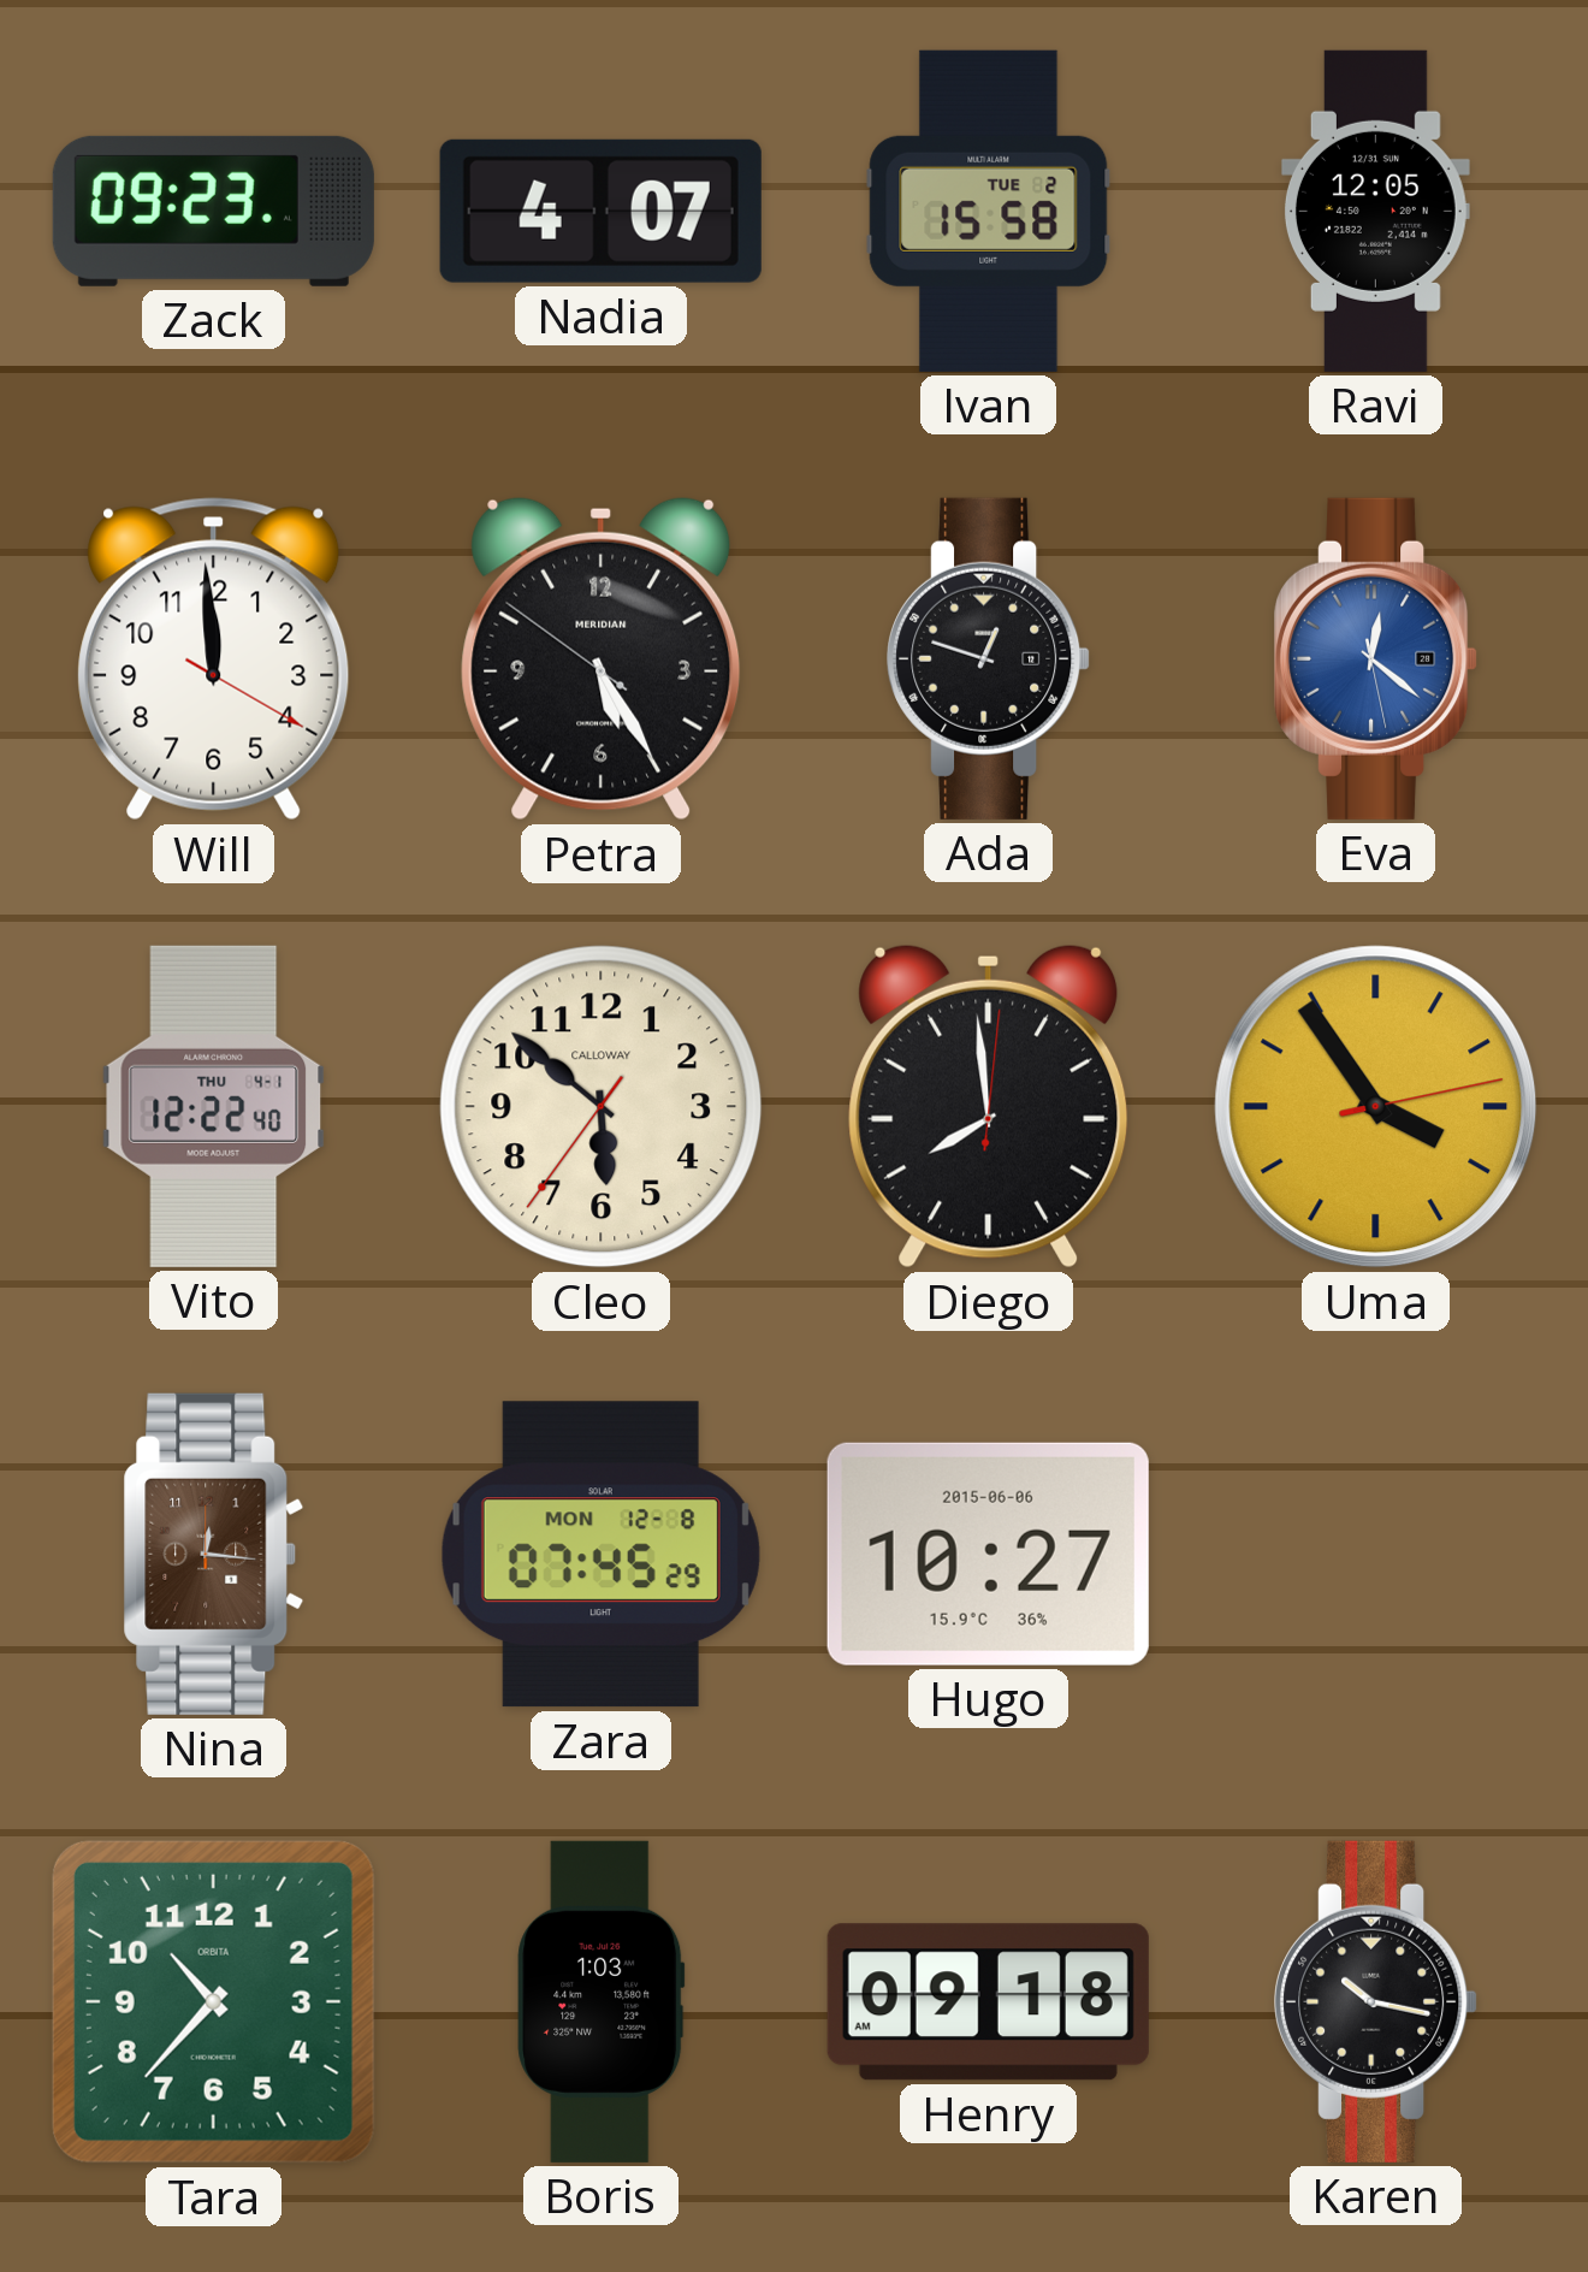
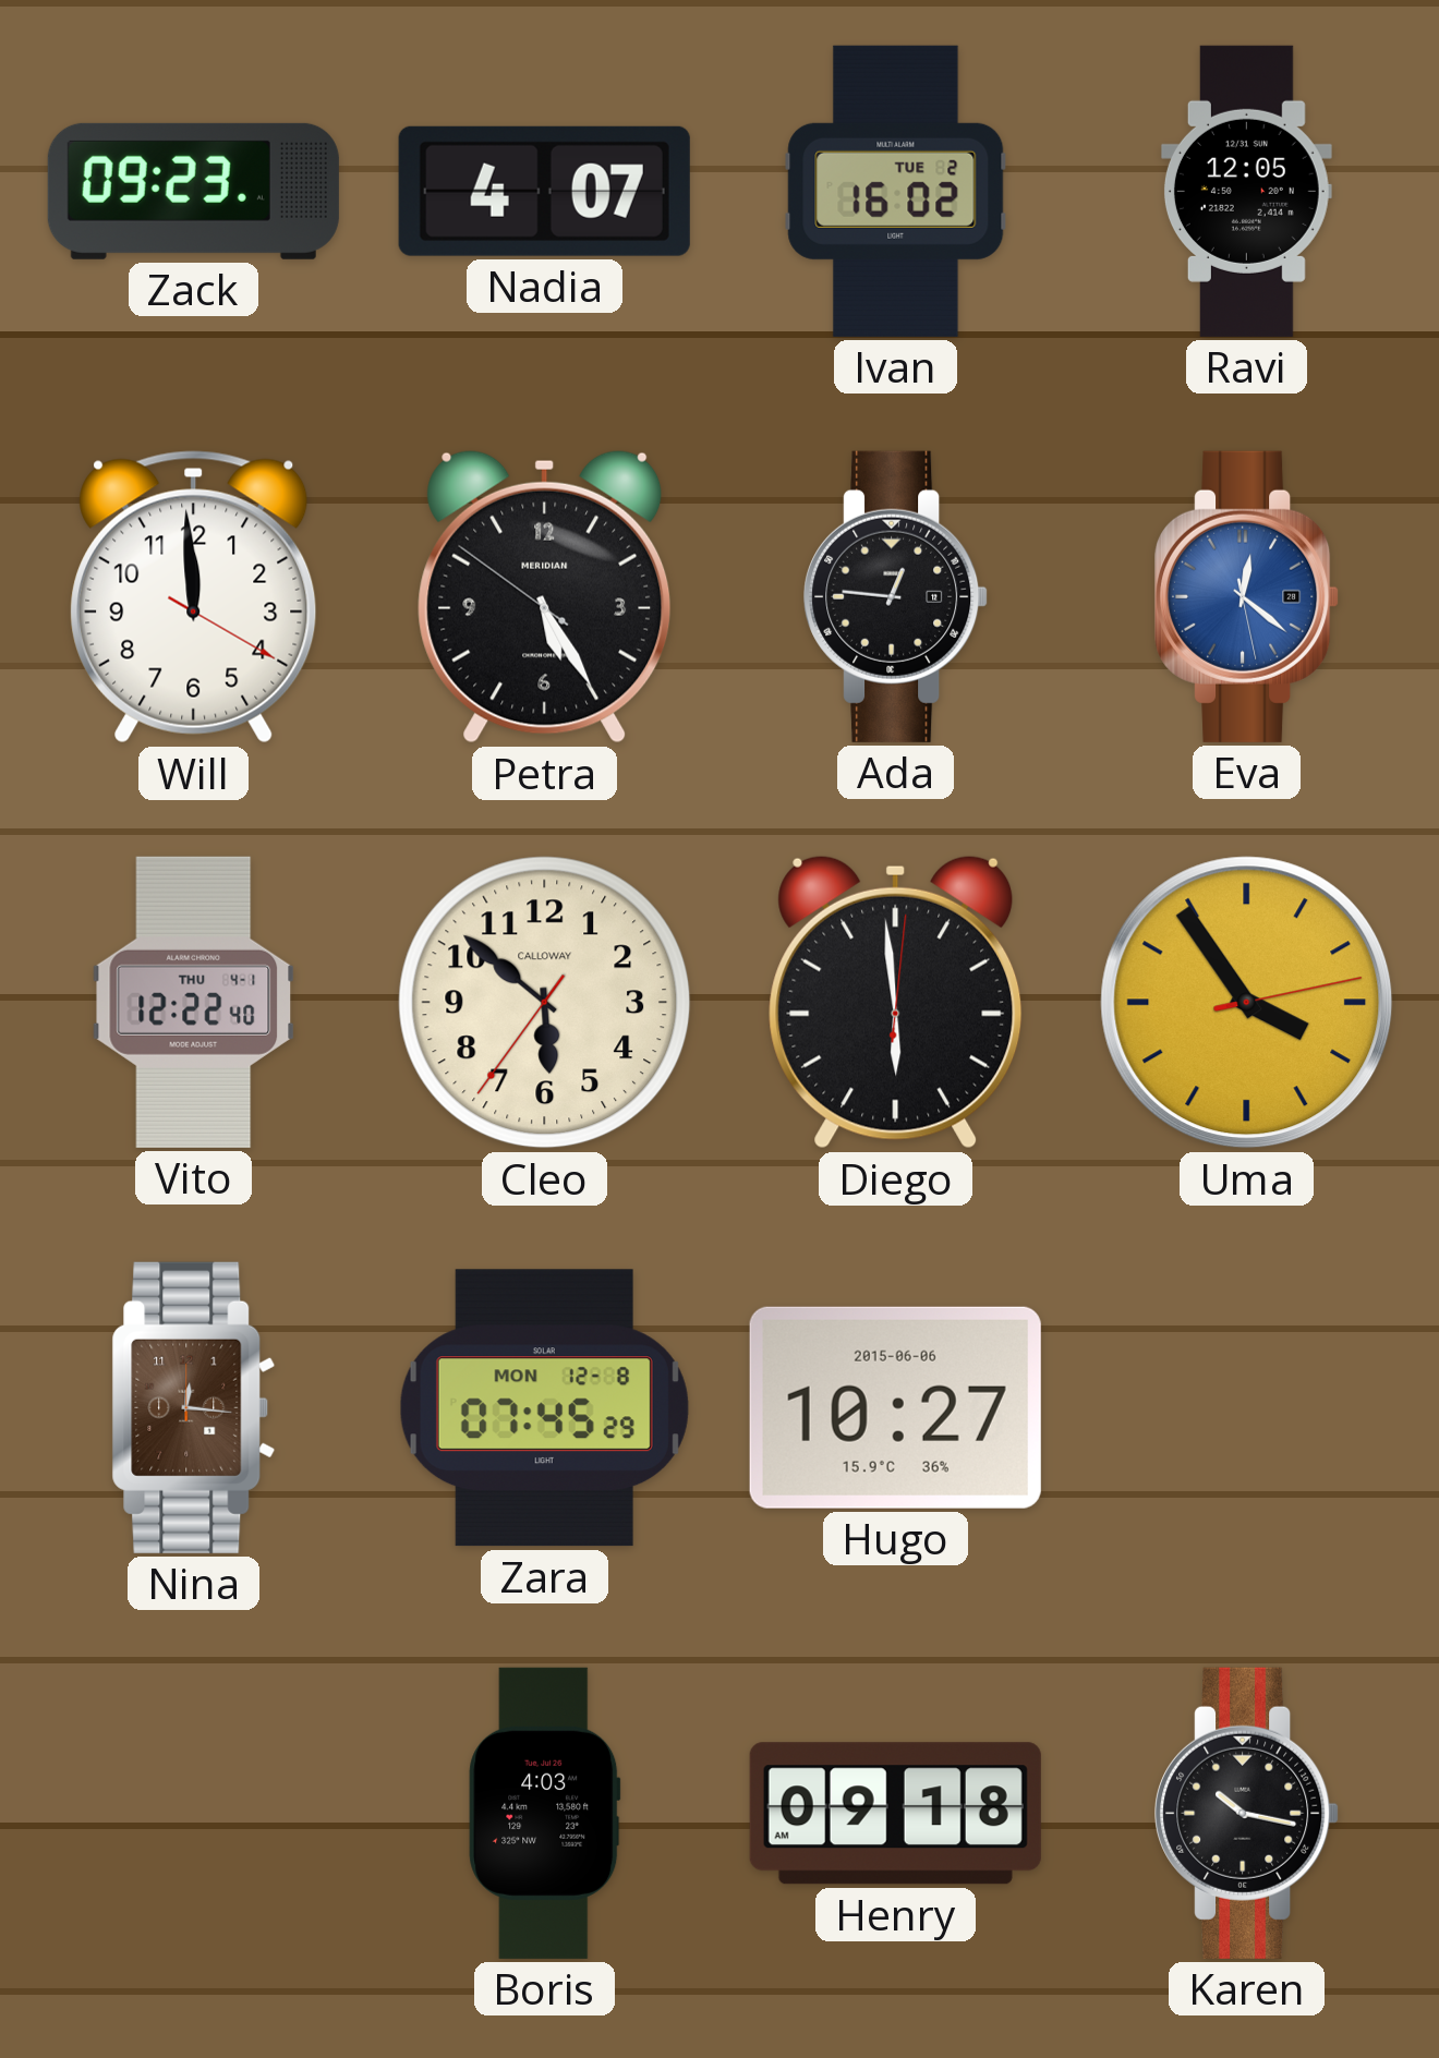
Ivan: 15:58 -> 16:02 (896, 191)
Ada: 12:48 -> 12:46 (896, 596)
Diego: 7:59 -> 5:59 (896, 1002)
Tara: 10:37 -> none (213, 2001)
Boris: 1:03 -> 4:03 (545, 1813)
